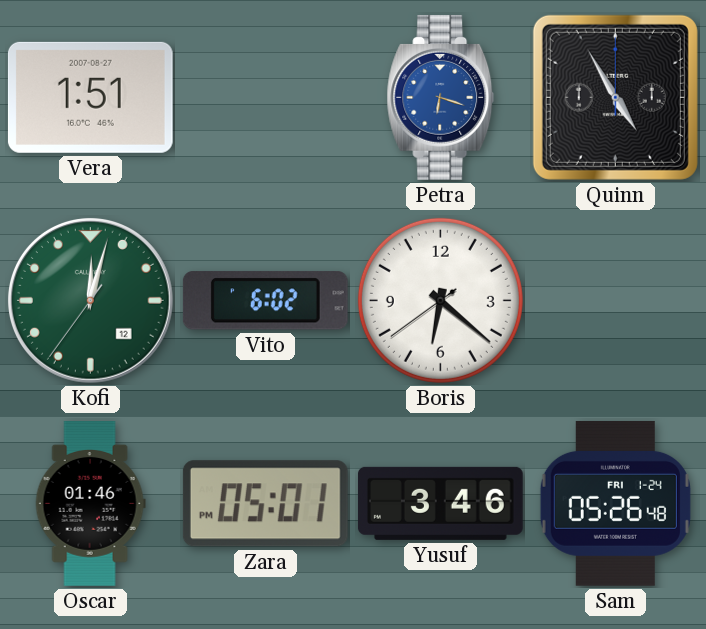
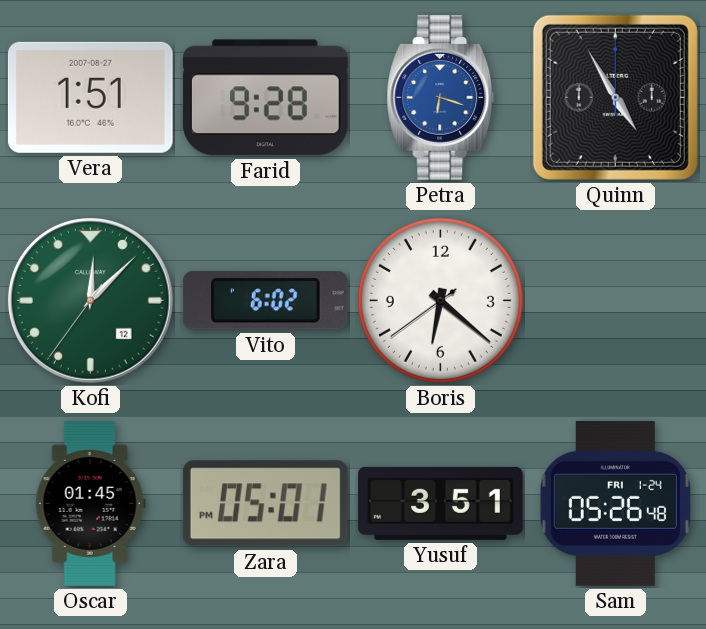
Farid: none -> 9:28 (265, 98)
Kofi: 12:02 -> 12:07 (90, 300)
Oscar: 01:46 -> 01:45 (90, 504)
Yusuf: 3:46 -> 3:51 (440, 503)
